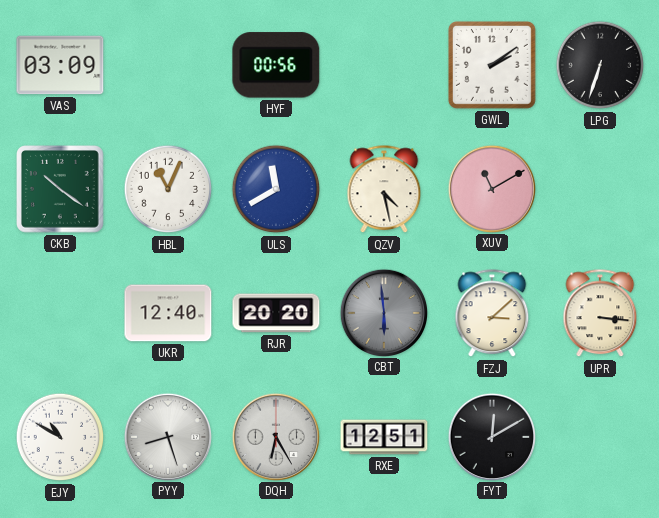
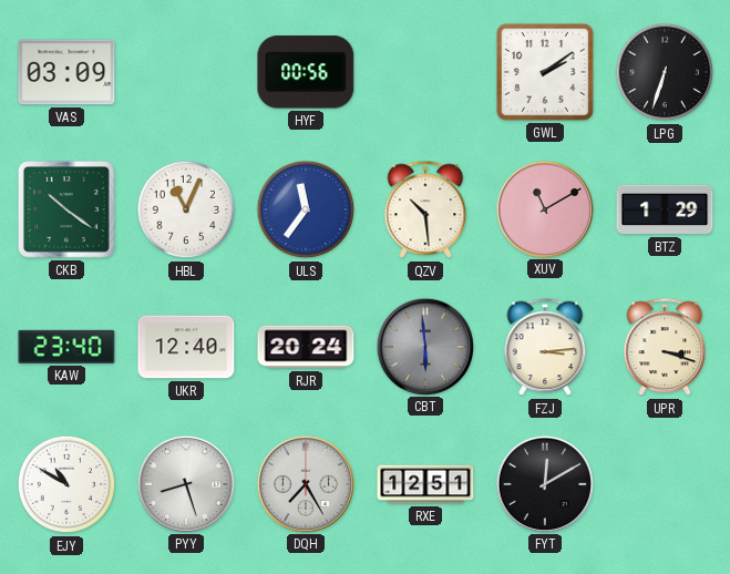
ULS: 11:40 -> 11:36 (306, 209)
QZV: 4:28 -> 10:29 (425, 211)
BTZ: none -> 1:29 (665, 209)
KAW: none -> 23:40 (66, 347)
RJR: 20:20 -> 20:24 (306, 347)
FZJ: 3:08 -> 3:14 (545, 348)
UPR: 3:16 -> 3:18 (665, 348)
DQH: 6:25 -> 7:25 (305, 483)
